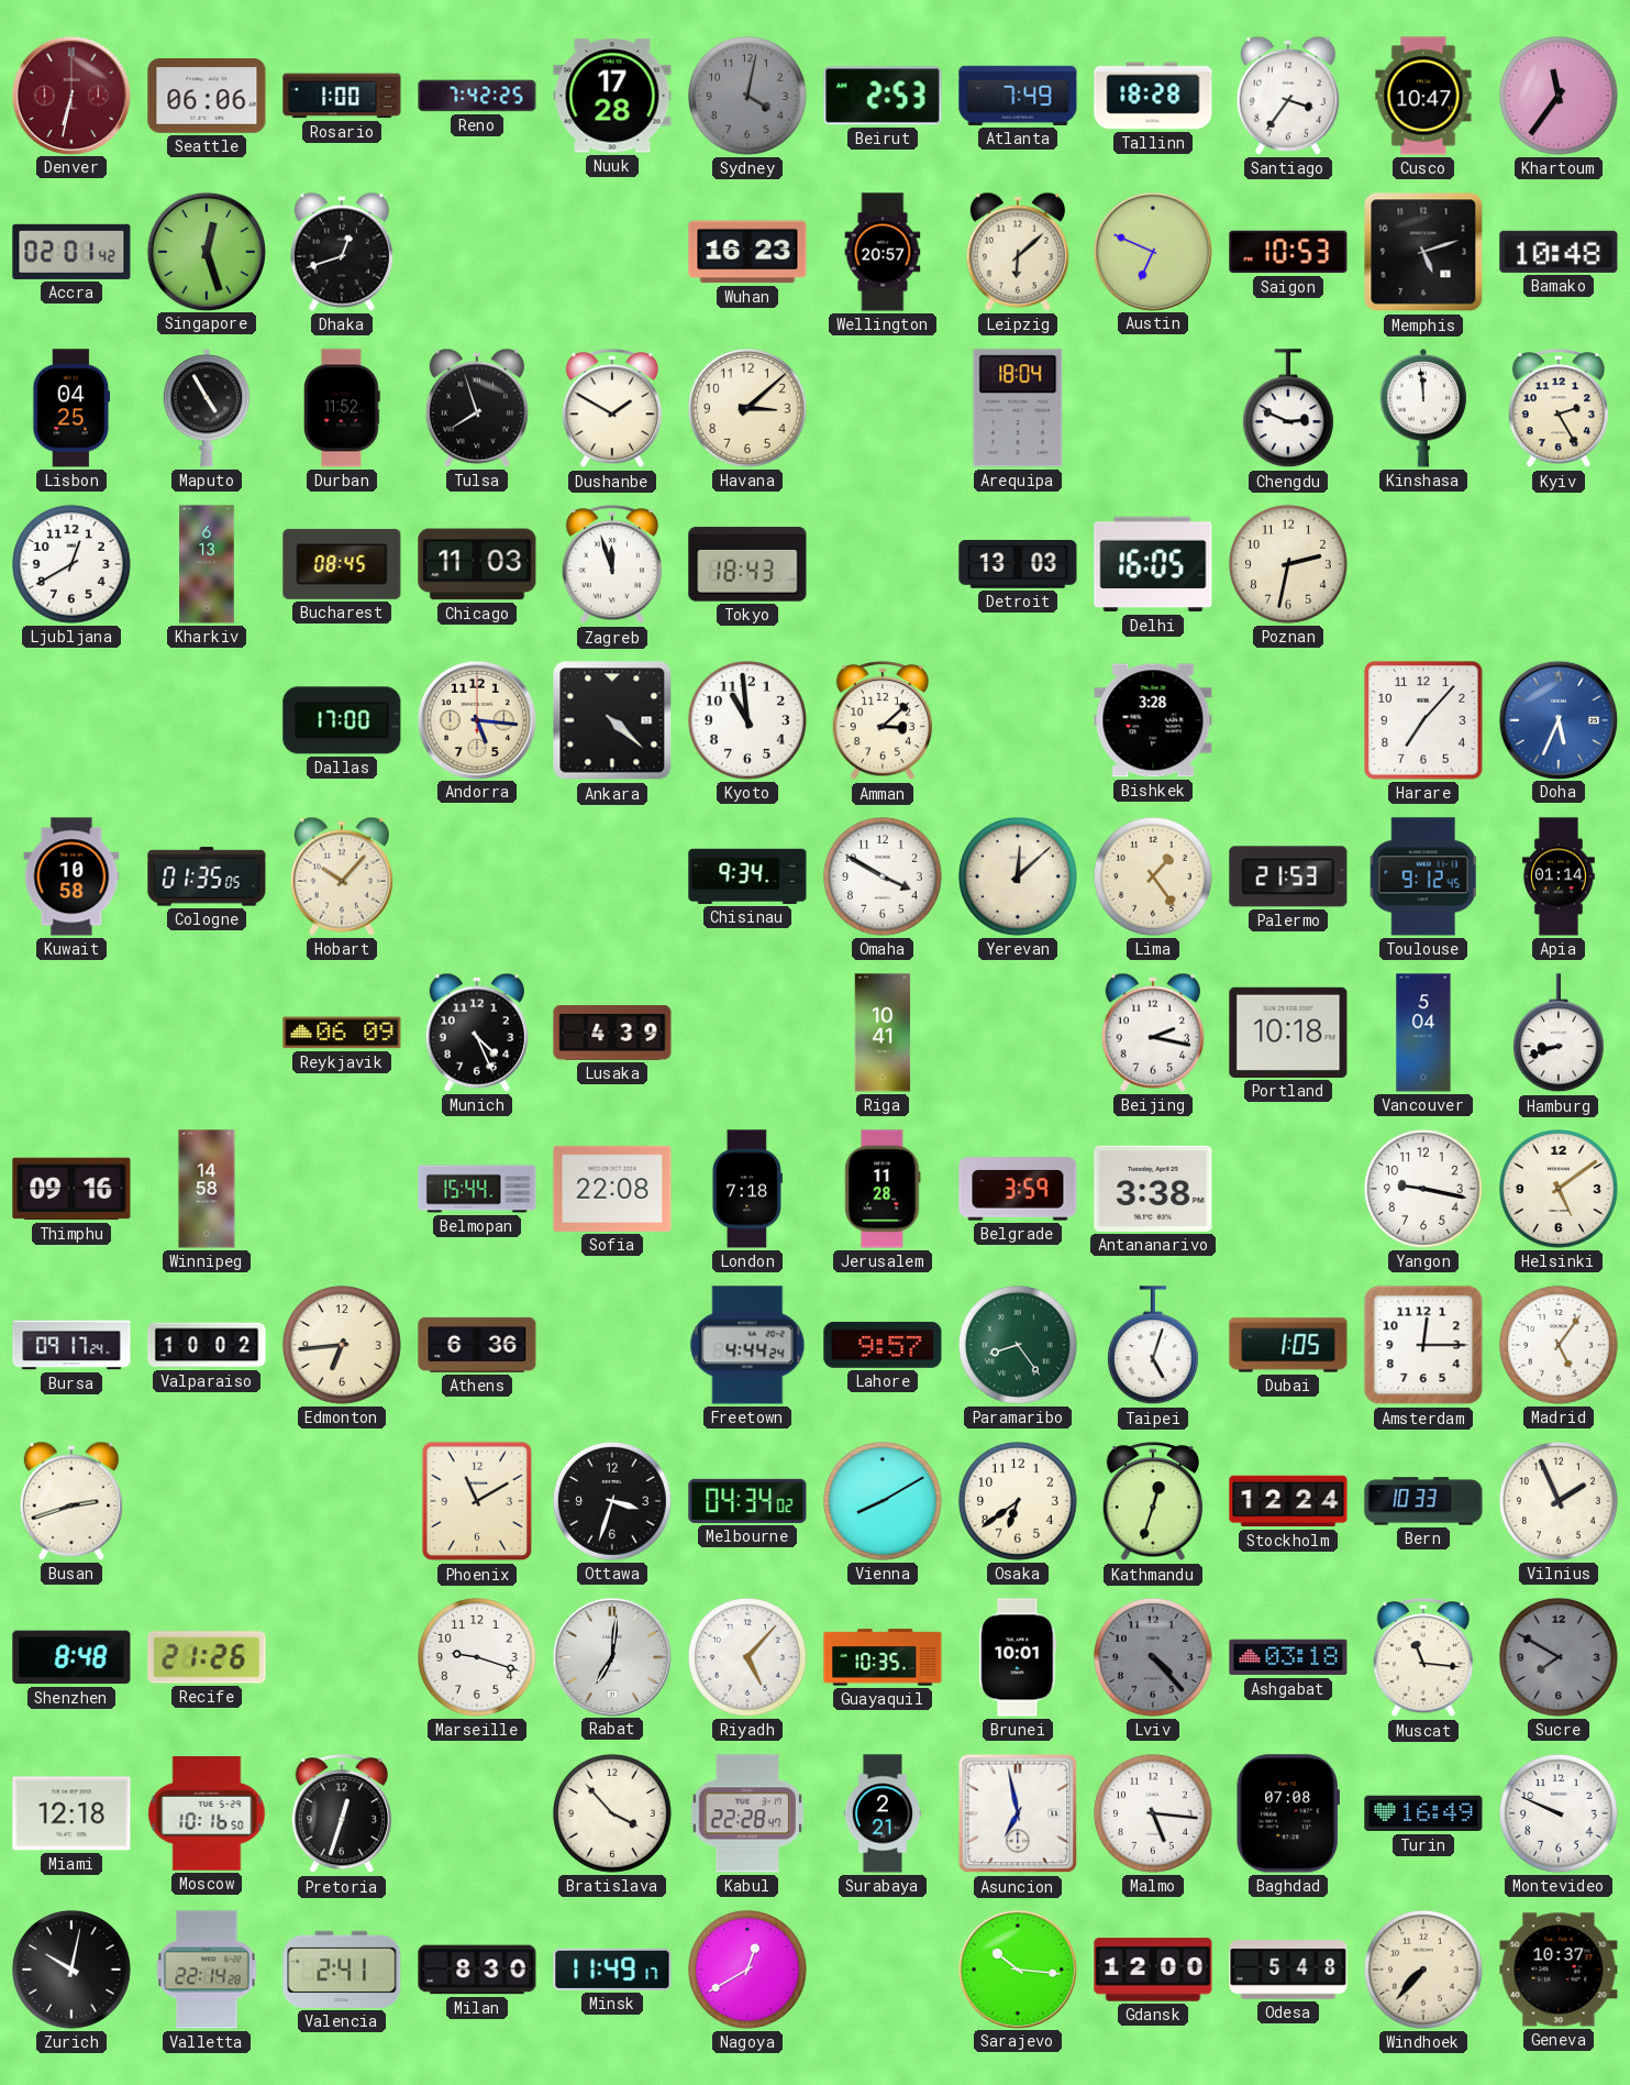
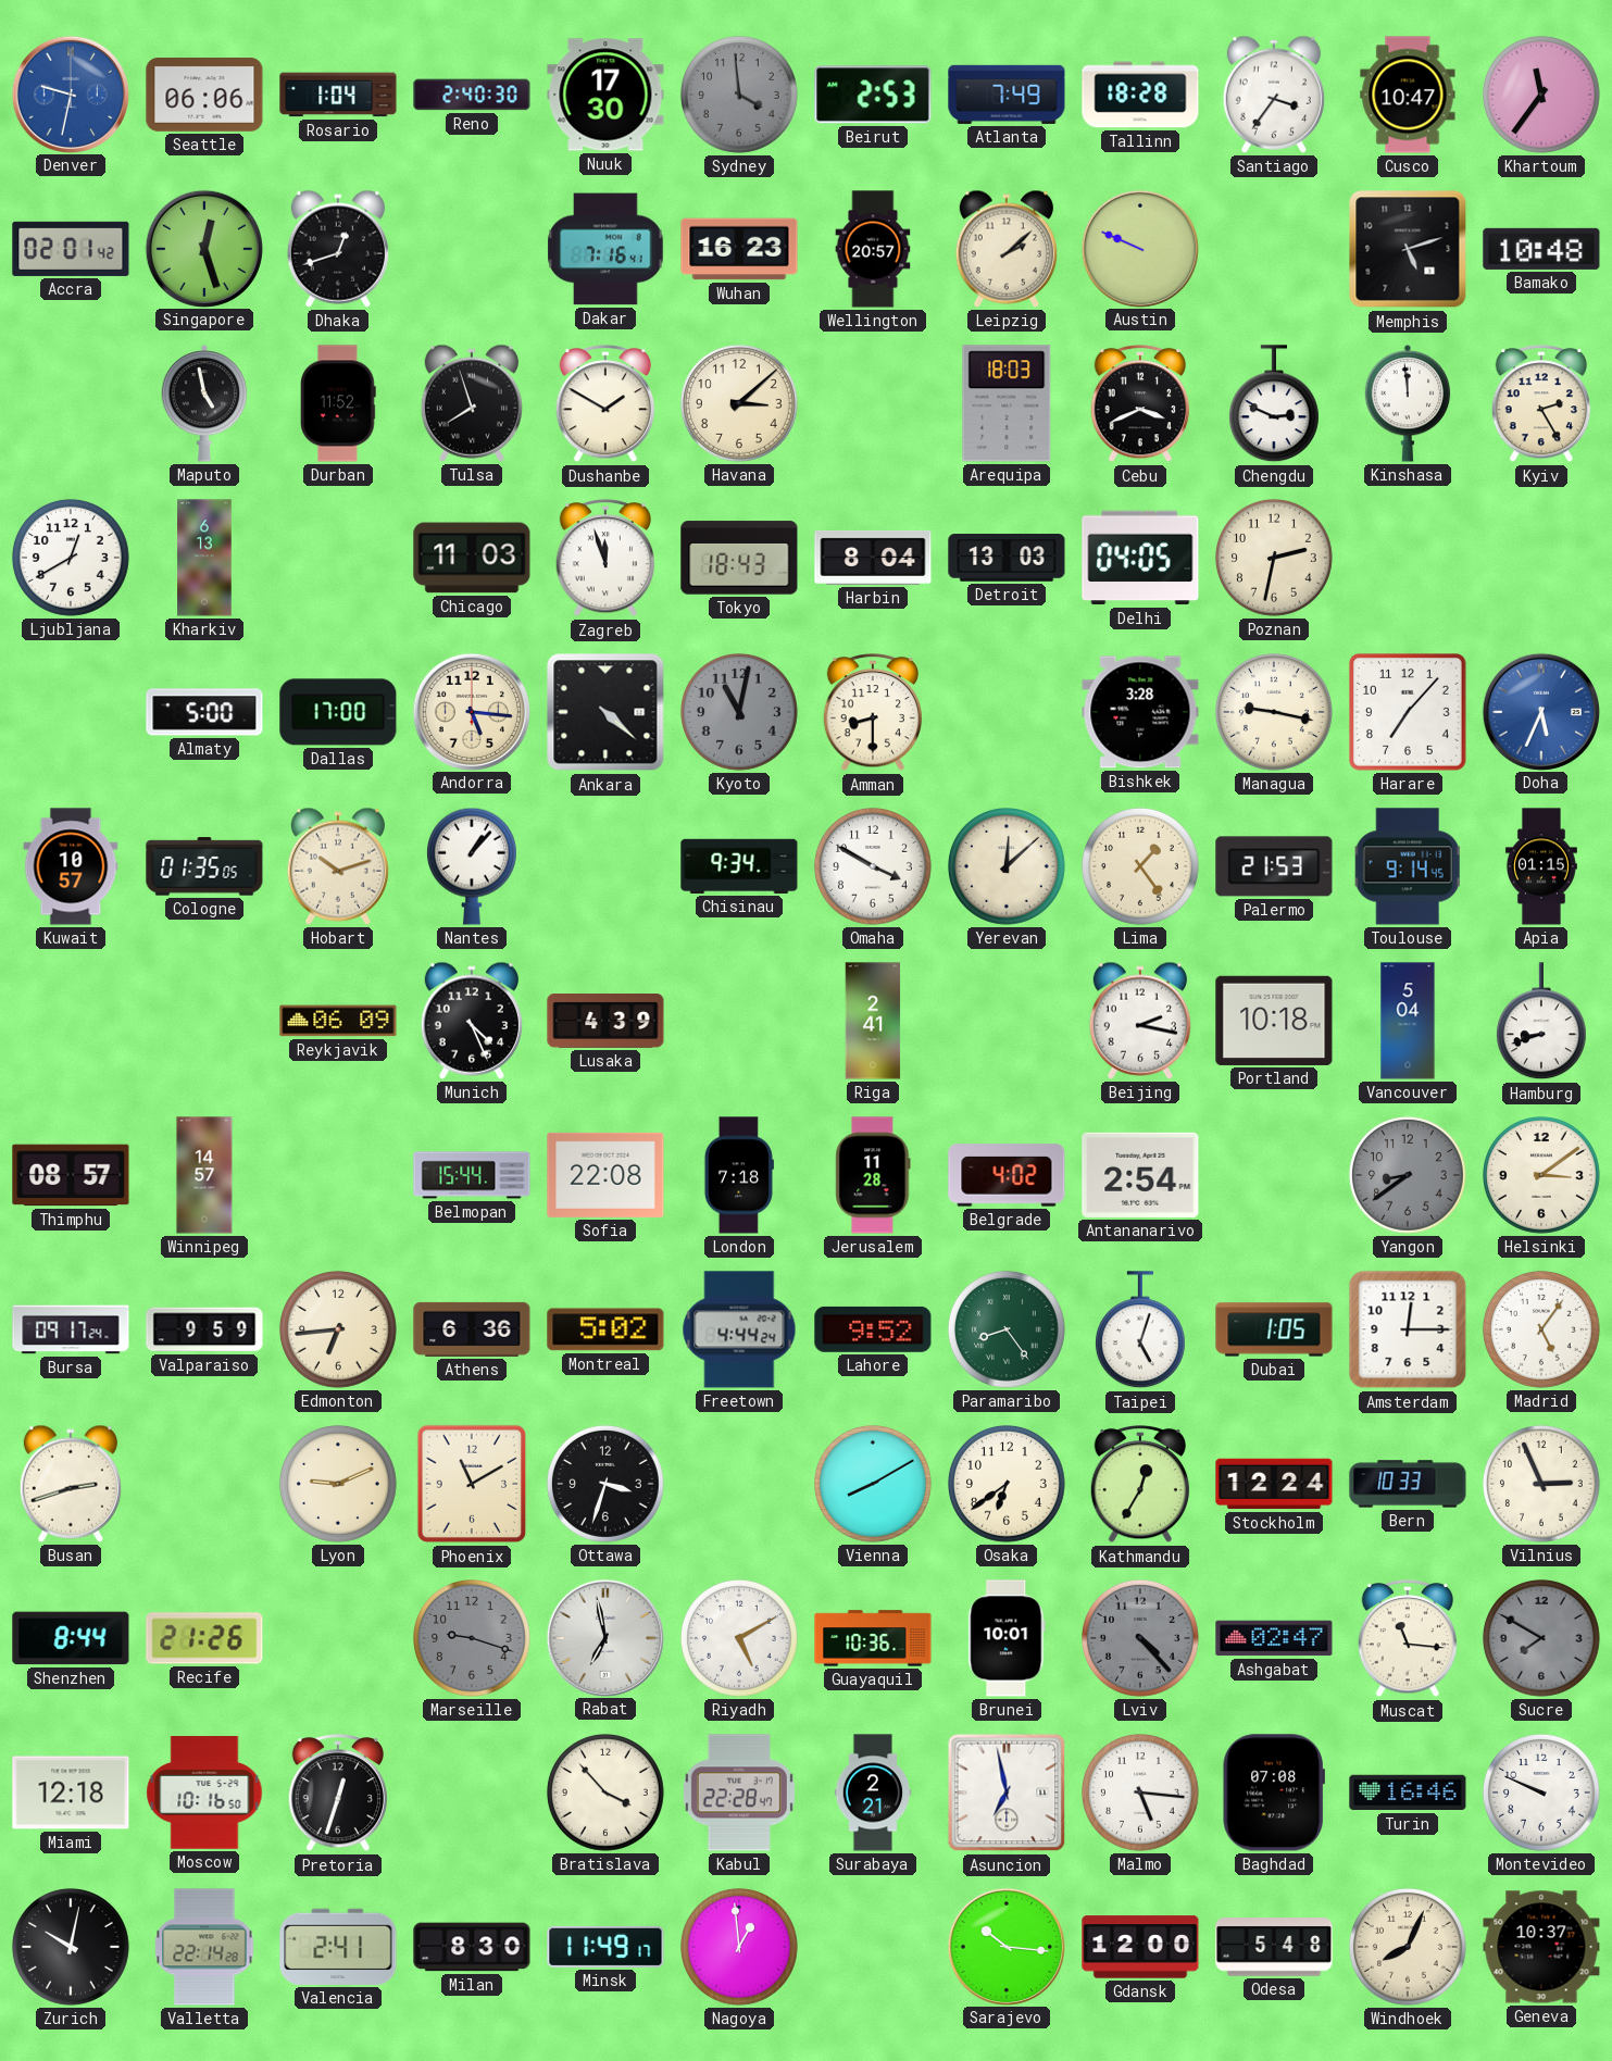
Denver: 6:32 -> 9:32 (70, 93)
Denver dial: burgundy -> blue (70, 93)
Rosario: 1:00 -> 1:04 (338, 95)
Reno: 7:42 -> 2:40 (472, 95)
Nuuk: 17:28 -> 17:30 (605, 95)
Sydney: 4:02 -> 3:59 (739, 95)
Dakar: none -> 7:16 (605, 249)
Leipzig: 6:08 -> 2:08 (1007, 249)
Austin: 6:49 -> 9:49 (1139, 248)
Saigon: 10:53 -> none (1288, 252)
Lisbon: 04:25 -> none (71, 408)
Maputo: 4:55 -> 4:58 (204, 403)
Arequipa: 18:04 -> 18:03 (1007, 403)
Cebu: none -> 3:41 (1140, 404)
Bucharest: 08:45 -> none (342, 564)
Harbin: none -> 8:04 (873, 558)
Delhi: 16:05 -> 04:05 (1140, 558)
Almaty: none -> 5:00 (204, 712)
Kyoto: 10:59 -> 11:02 (739, 712)
Kyoto dial: white -> grey (739, 712)
Amman: 3:08 -> 8:30 (873, 713)
Managua: none -> 9:17 (1274, 712)
Kuwait: 10:58 -> 10:57 (71, 866)
Hobart: 10:07 -> 10:12 (338, 866)
Nantes: none -> 1:07 (472, 866)
Toulouse: 9:12 -> 9:14 (1408, 866)
Apia: 01:14 -> 01:15 (1541, 866)
Riga: 10:41 -> 2:41 (873, 1021)
Thimphu: 09:16 -> 08:57 (71, 1175)
Winnipeg: 14:58 -> 14:57 (204, 1175)
Belgrade: 3:59 -> 4:02 (1007, 1175)
Antananarivo: 3:38 -> 2:54 (1140, 1175)
Yangon: 9:17 -> 8:39 (1408, 1175)
Yangon dial: white -> grey (1408, 1175)
Helsinki: 5:09 -> 3:09 (1541, 1175)
Valparaiso: 10:02 -> 9:59 (204, 1329)
Montreal: none -> 5:02 (605, 1329)
Lahore: 9:57 -> 9:52 (873, 1329)
Lyon: none -> 9:11 (338, 1484)
Melbourne: 04:34 -> none (747, 1501)
Kathmandu: 12:33 -> 12:35 (1140, 1485)
Vilnius: 1:56 -> 2:56 (1541, 1484)
Shenzhen: 8:48 -> 8:44 (71, 1638)
Marseille dial: white -> grey (472, 1638)
Rabat: 7:01 -> 6:58 (604, 1637)
Riyadh: 5:07 -> 5:10 (739, 1638)
Guayaquil: 10:35 -> 10:36 (873, 1638)
Ashgabat: 03:18 -> 02:47 (1274, 1638)
Turin: 16:49 -> 16:46 (1408, 1793)
Nagoya: 12:40 -> 12:59 (739, 1947)
Windhoek: 7:37 -> 8:04 (1408, 1947)
